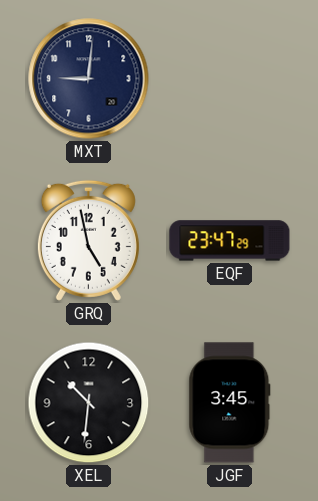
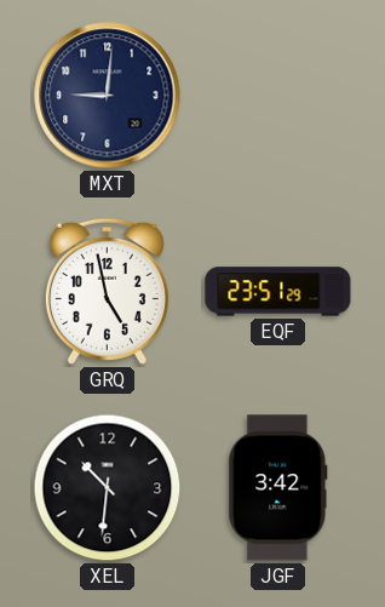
EQF: 23:47 -> 23:51 (278, 292)
JGF: 3:45 -> 3:42 (278, 488)
